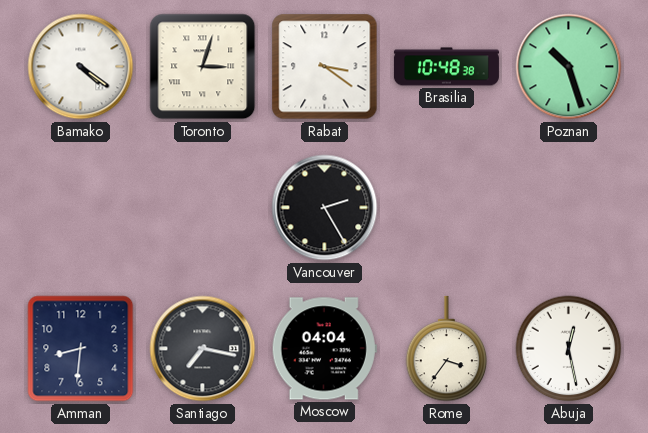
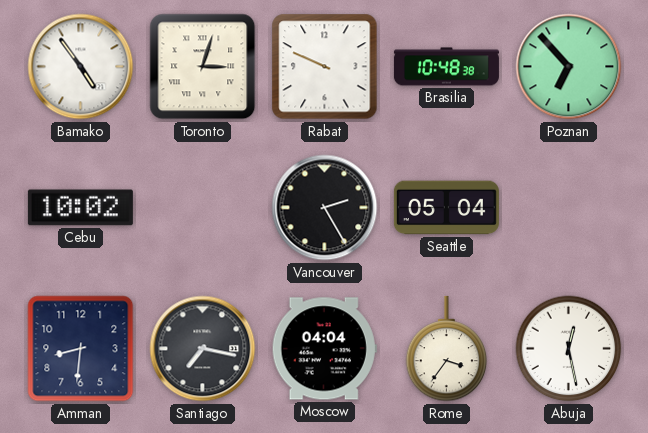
Bamako: 4:21 -> 4:54 (81, 67)
Rabat: 3:21 -> 9:49 (325, 67)
Poznan: 10:27 -> 6:53 (569, 67)
Cebu: none -> 10:02 (80, 208)
Seattle: none -> 05:04 (446, 208)
